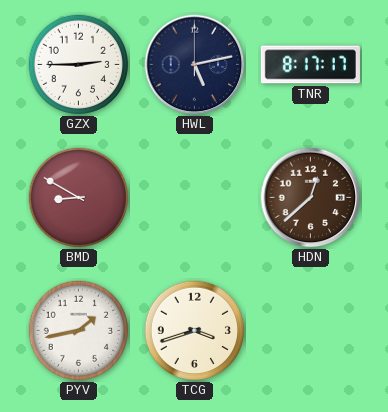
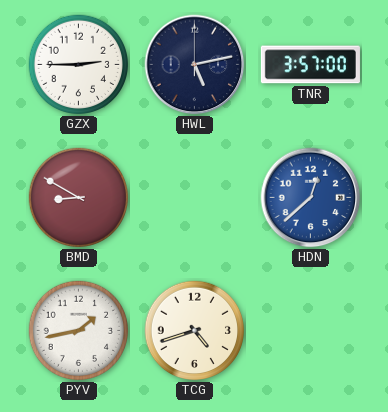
TNR: 8:17 -> 3:57 (310, 65)
HDN dial: brown -> blue (311, 198)
TCG: 3:42 -> 4:42 (195, 331)
